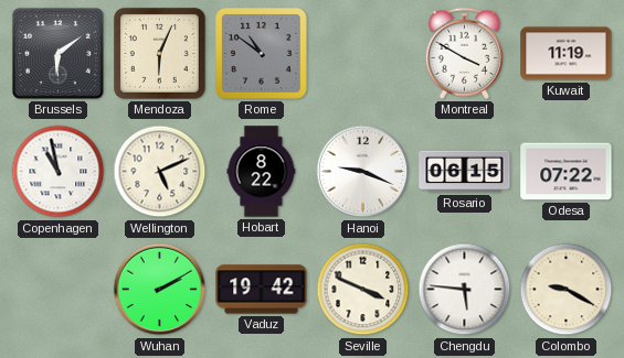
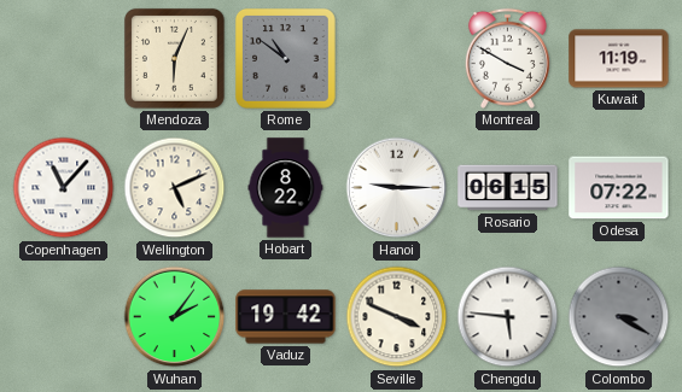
Brussels: 6:09 -> none (57, 53)
Copenhagen: 10:58 -> 11:07 (64, 188)
Hanoi: 9:19 -> 9:15 (397, 188)
Wuhan: 2:10 -> 2:06 (175, 317)
Colombo: 9:20 -> 3:20 (619, 317)
Colombo dial: cream -> grey (619, 317)
